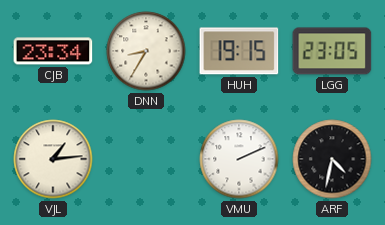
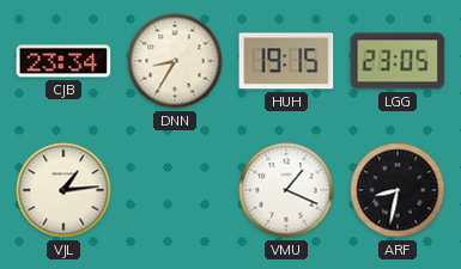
VMU: 2:11 -> 1:19 (286, 190)
ARF: 4:32 -> 8:32 (398, 190)
